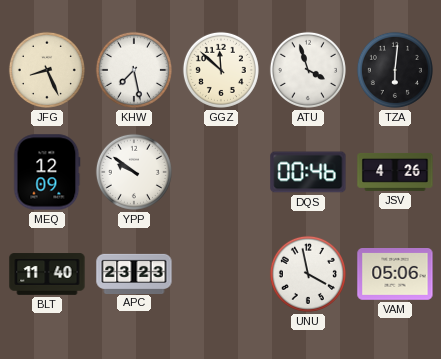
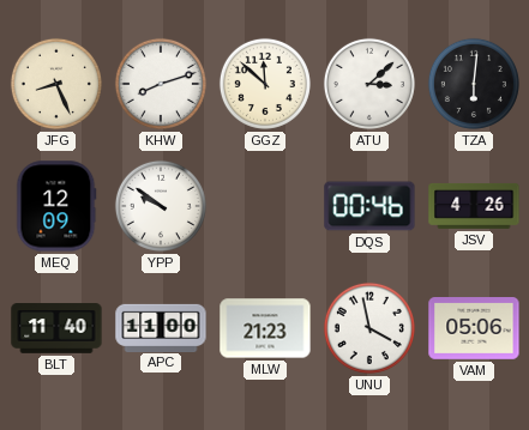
KHW: 7:28 -> 8:12 (161, 84)
ATU: 3:57 -> 3:08 (369, 84)
APC: 23:23 -> 11:00 (161, 327)
MLW: none -> 21:23 (265, 328)
